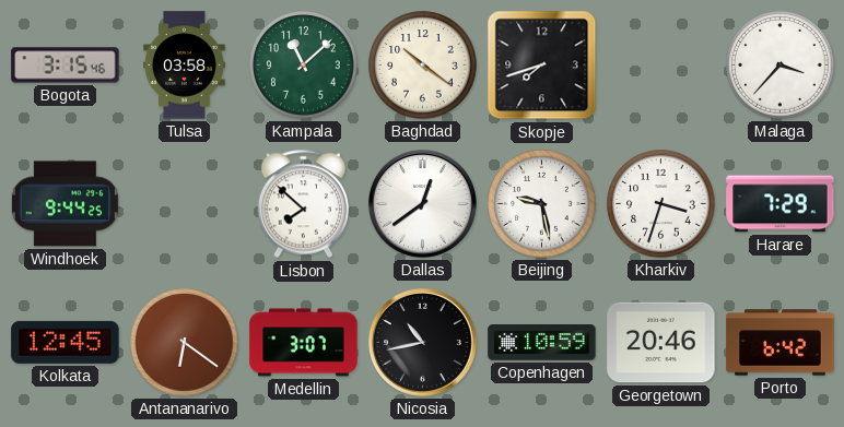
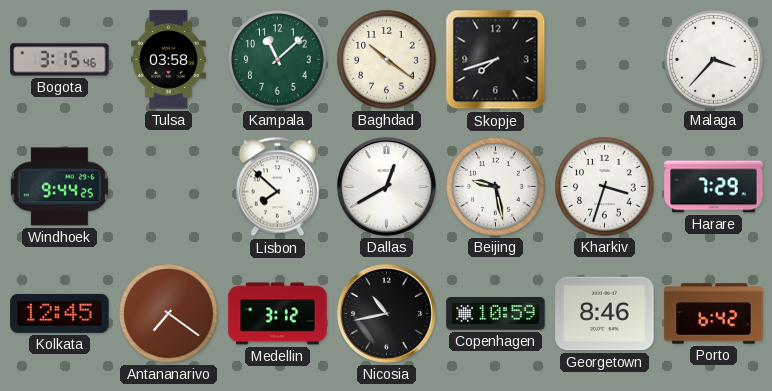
Dallas: 12:39 -> 12:40 (386, 186)
Antananarivo: 6:21 -> 7:21 (169, 314)
Medellin: 3:07 -> 3:12 (278, 314)
Georgetown: 20:46 -> 8:46 (605, 314)
